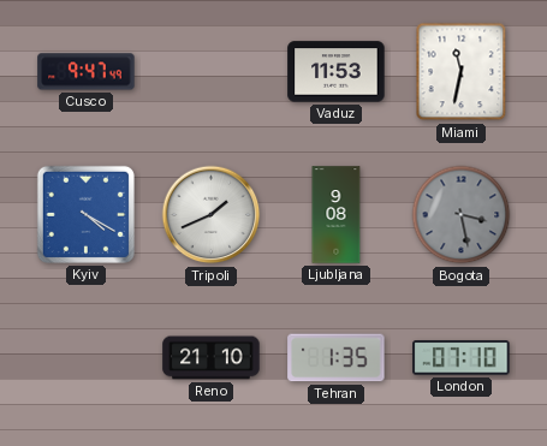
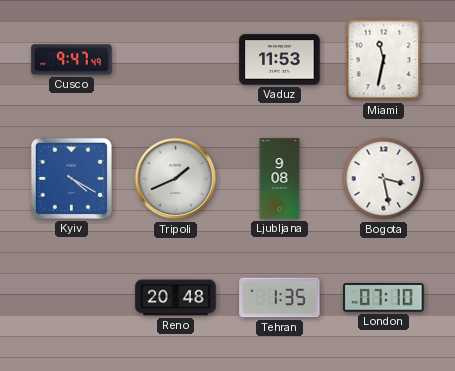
Bogota dial: grey -> white (384, 179)
Reno: 21:10 -> 20:48 (176, 298)
